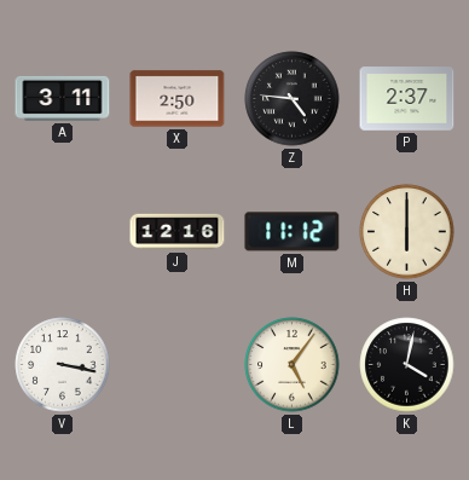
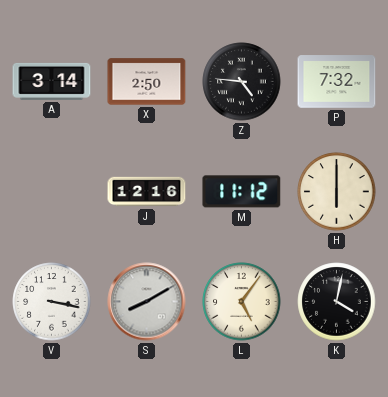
A: 3:11 -> 3:14 (52, 81)
P: 2:37 -> 7:32 (337, 82)
S: none -> 8:10 (147, 302)
